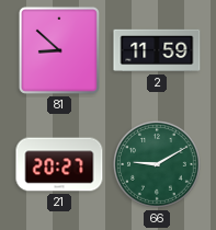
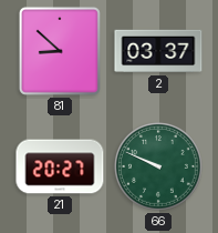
2: 11:59 -> 03:37 (158, 51)
66: 9:10 -> 9:49 (159, 168)
